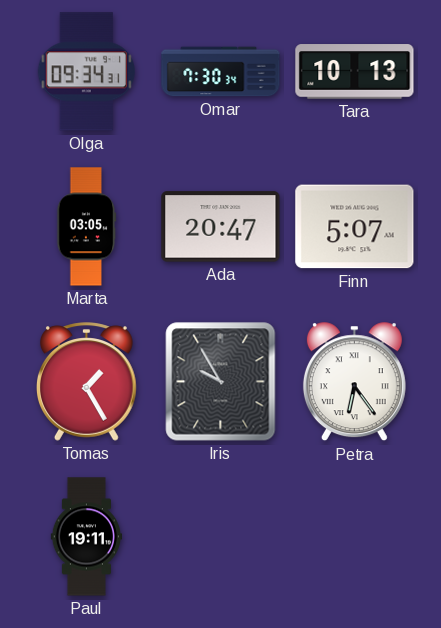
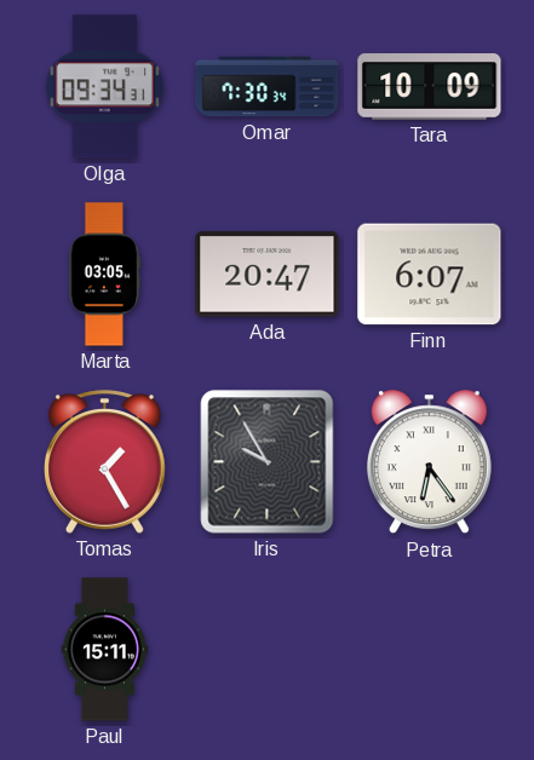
Tara: 10:13 -> 10:09 (430, 87)
Finn: 5:07 -> 6:07 (430, 275)
Paul: 19:11 -> 15:11 (104, 650)
